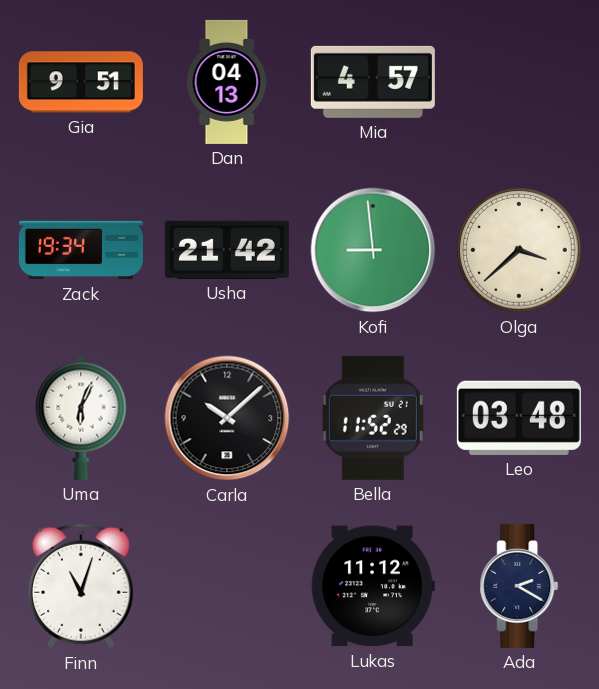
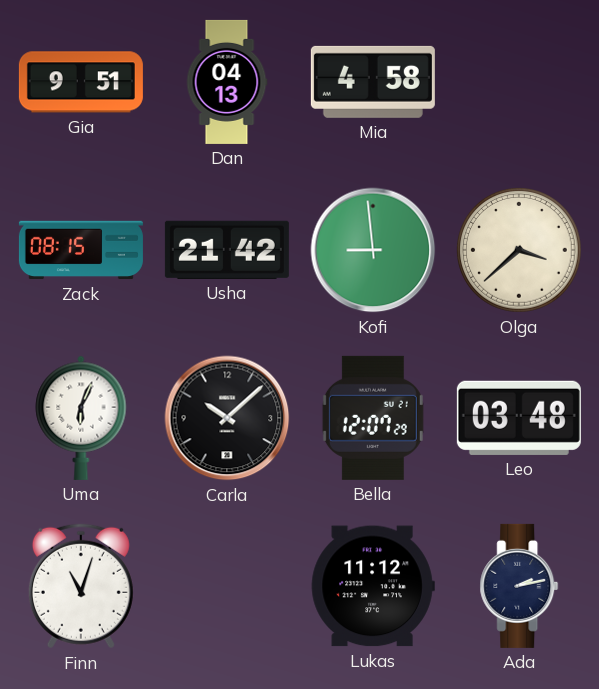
Mia: 4:57 -> 4:58 (373, 82)
Zack: 19:34 -> 08:15 (81, 250)
Bella: 11:52 -> 12:07 (373, 418)
Ada: 2:20 -> 2:13 (519, 586)
